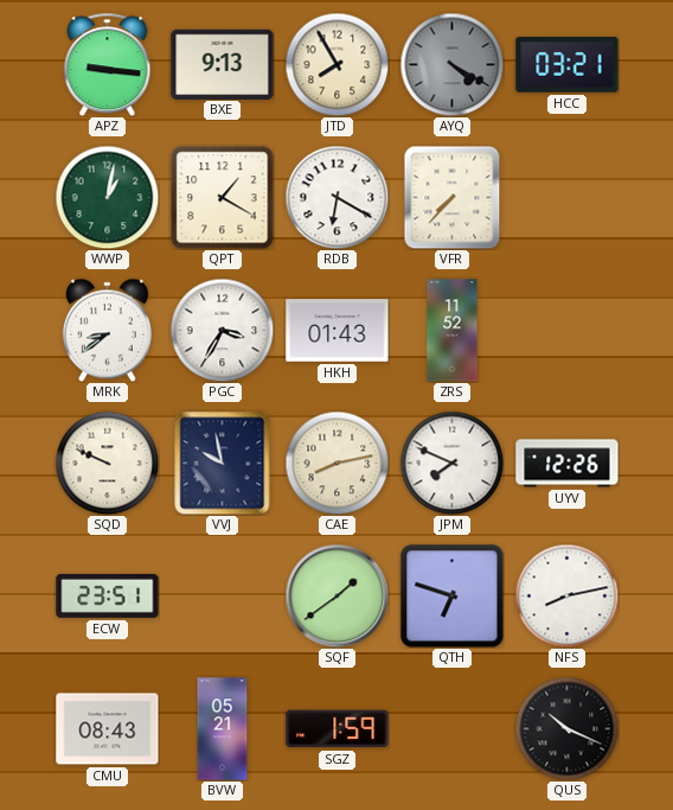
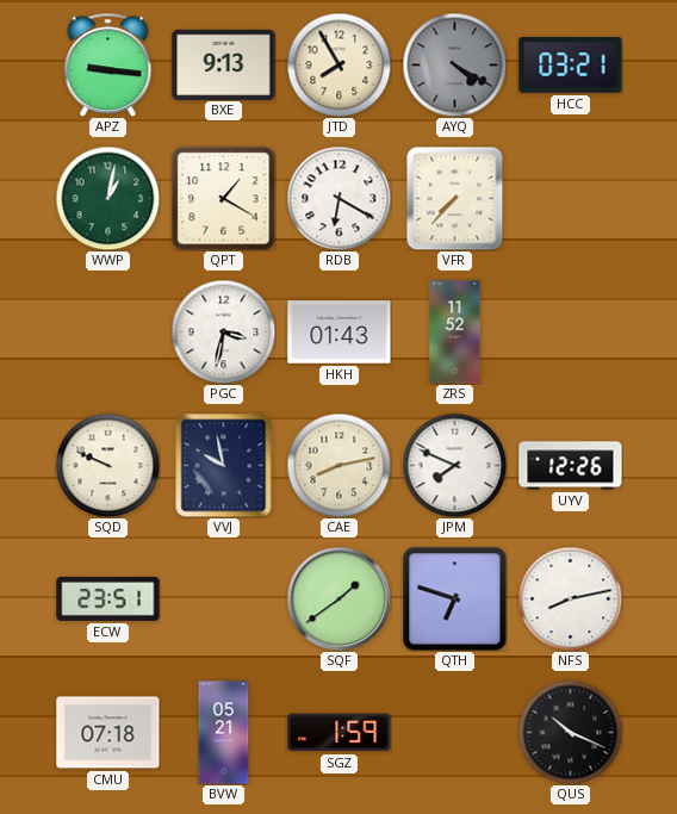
MRK: 8:39 -> none (107, 330)
PGC: 3:35 -> 3:32 (223, 331)
CMU: 08:43 -> 07:18 (108, 733)
